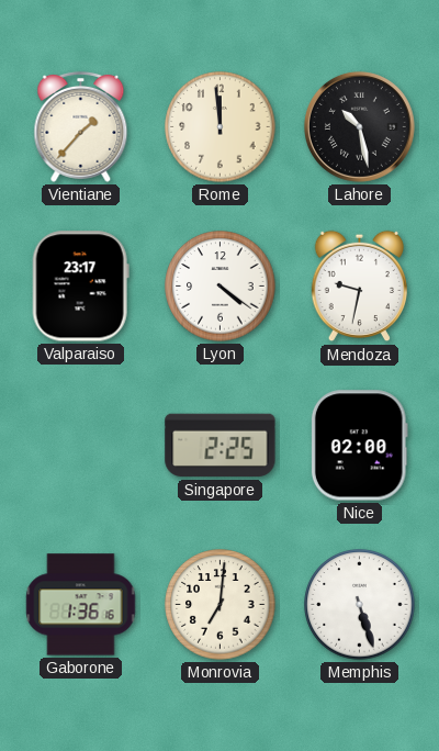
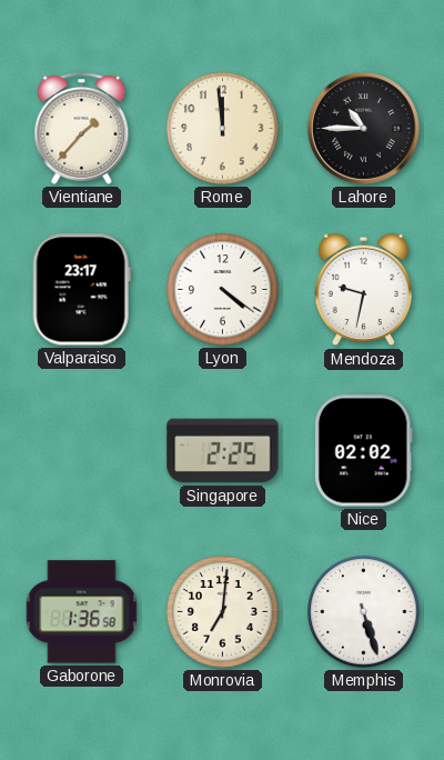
Lahore: 10:28 -> 10:45 (363, 128)
Nice: 02:00 -> 02:02 (363, 451)
Gaborone: 1:36:16 -> 1:36:58 (82, 612)
